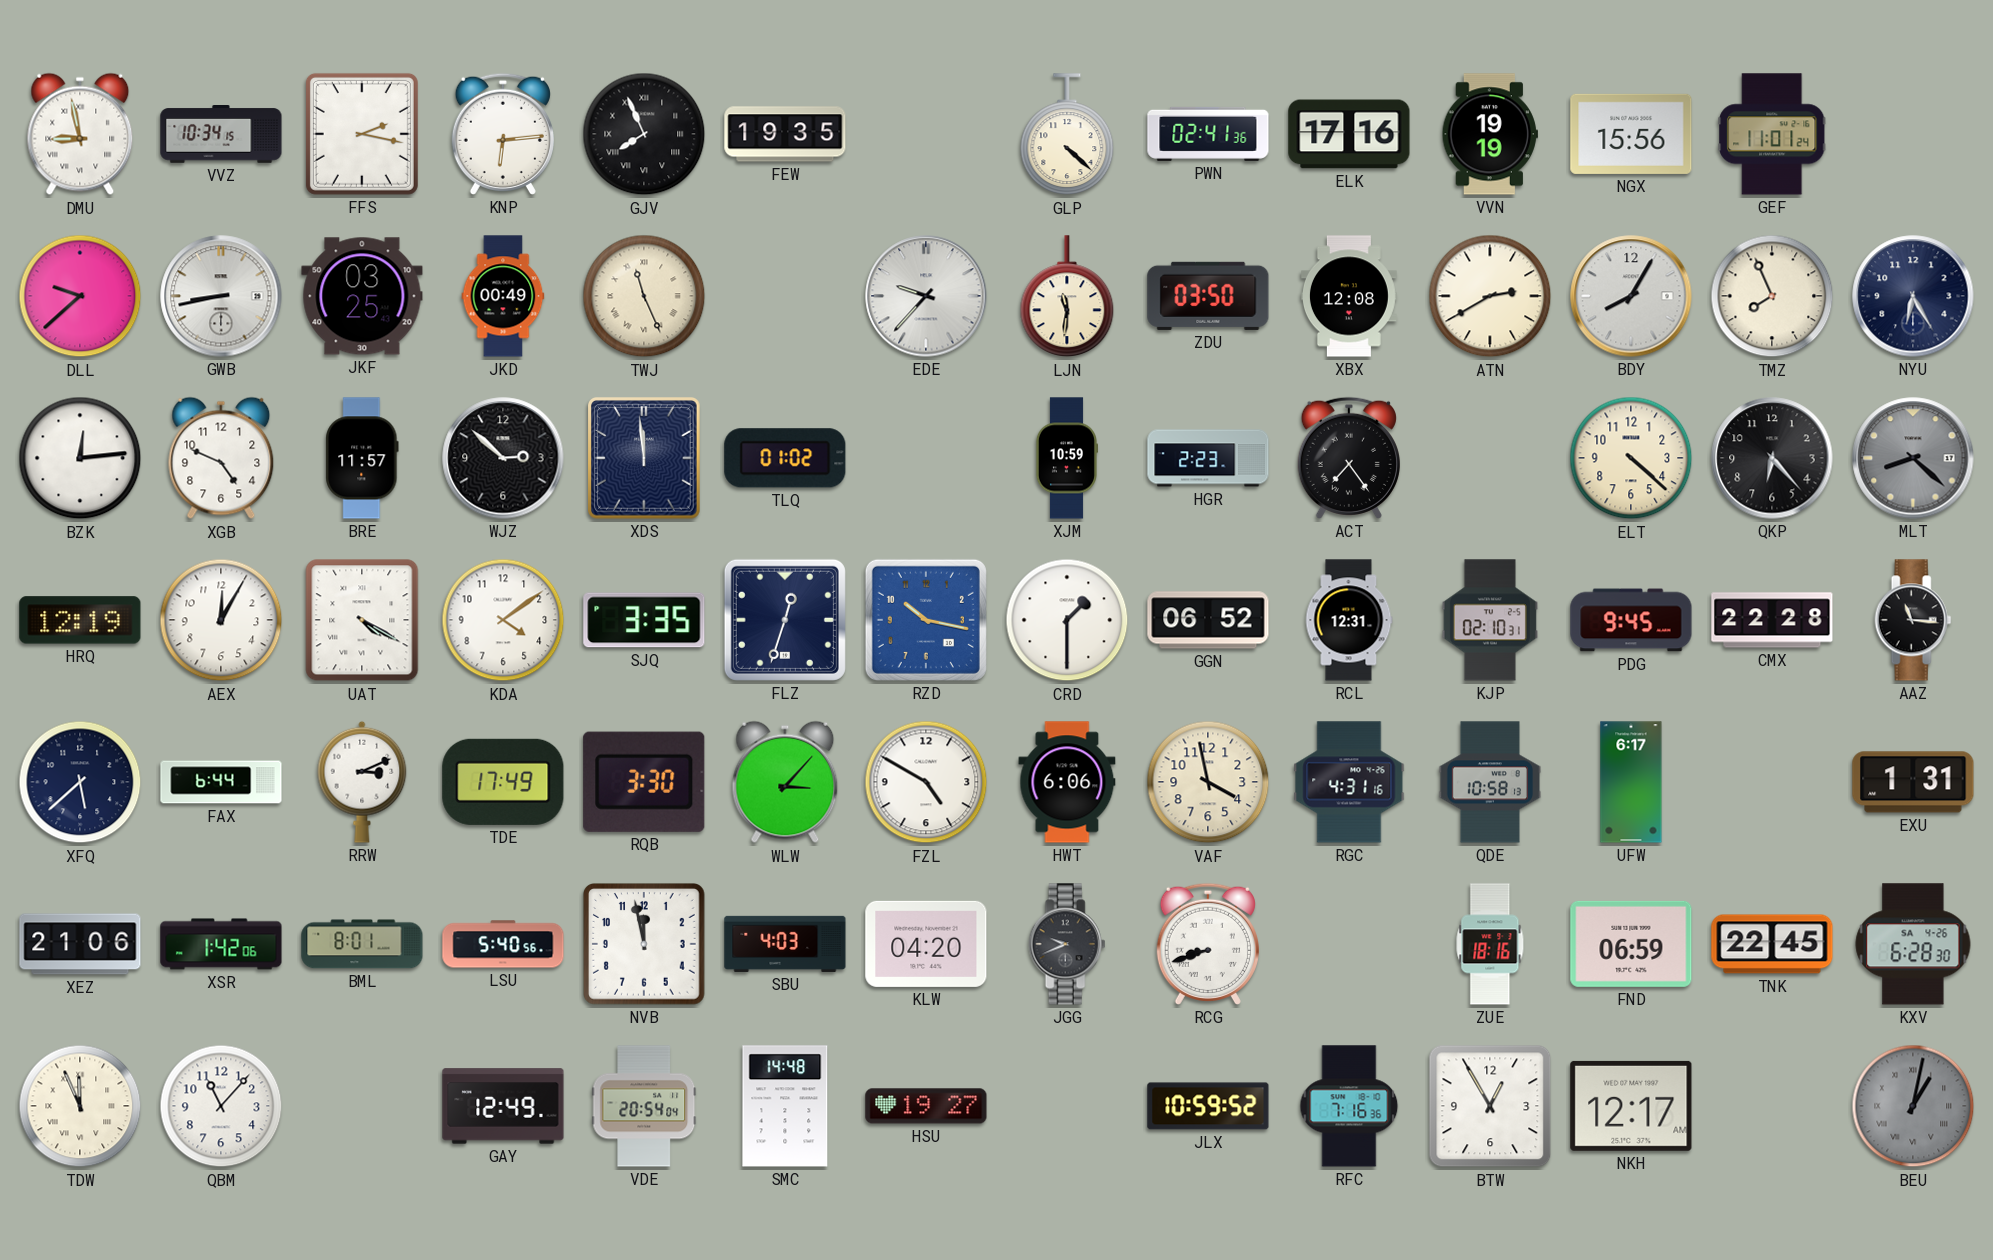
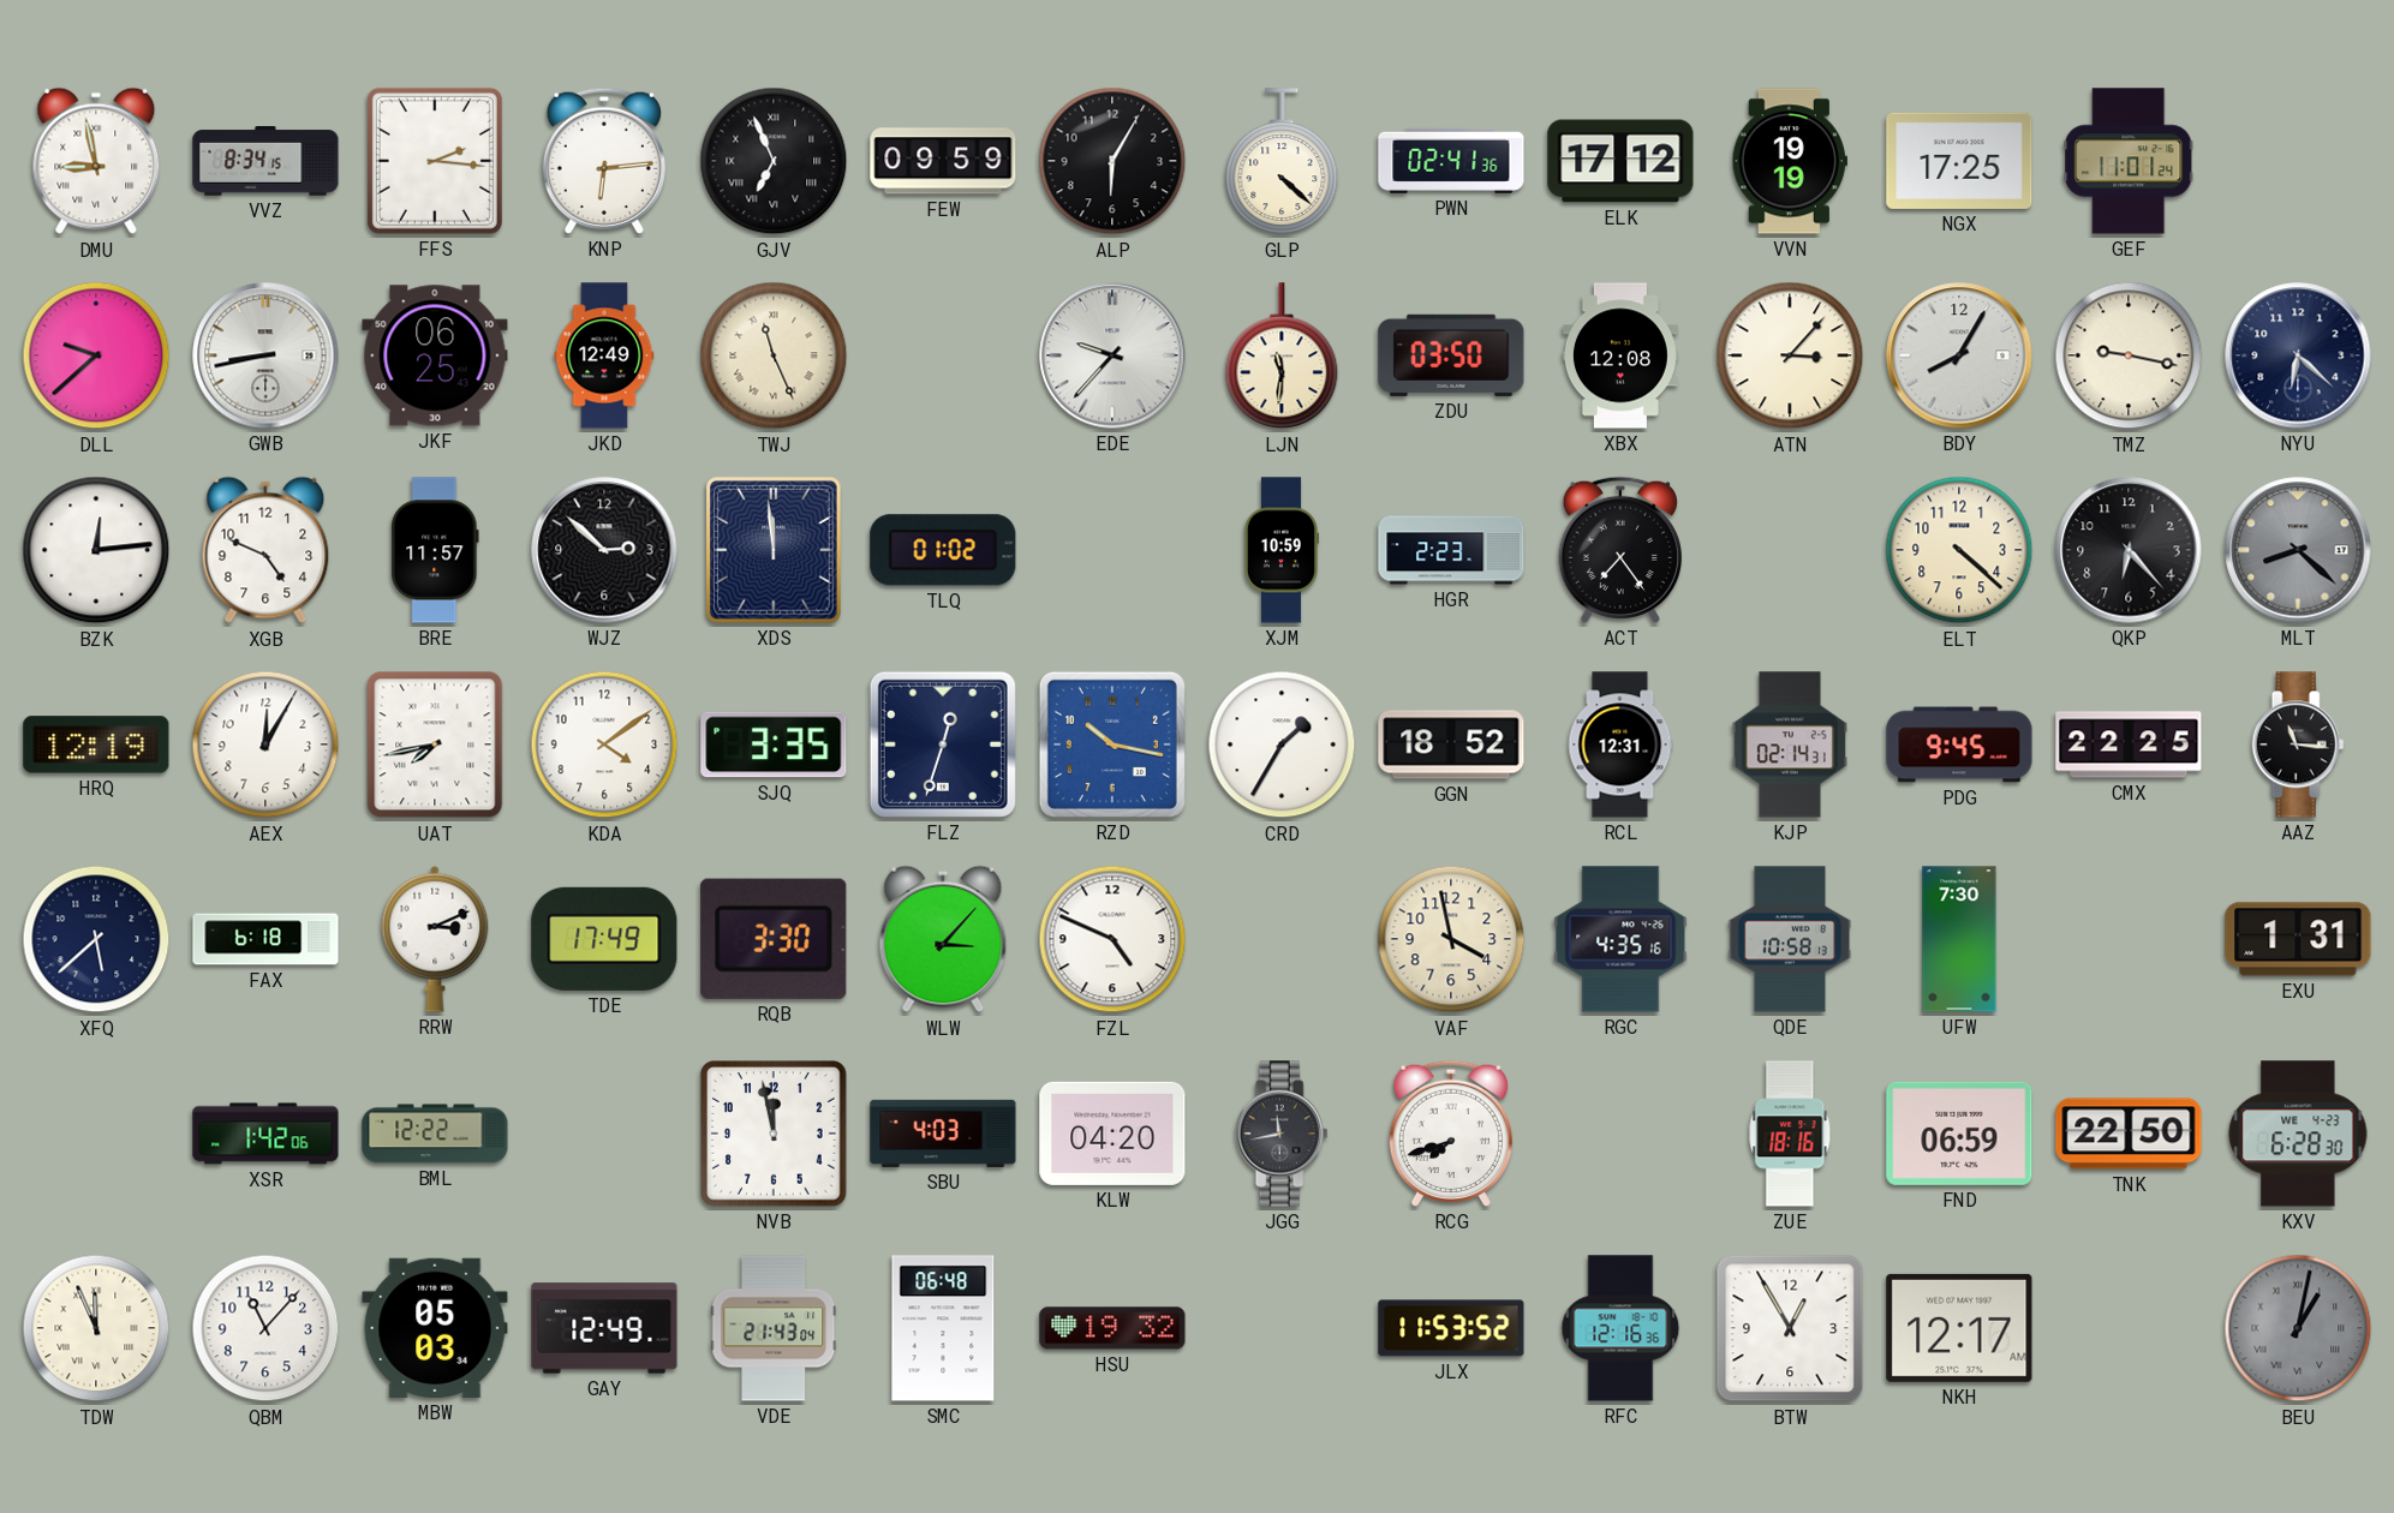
VVZ: 10:34 -> 8:34 (265, 162)
FFS: 2:17 -> 2:16 (435, 161)
GJV: 7:56 -> 6:56 (774, 161)
FEW: 19:35 -> 09:59 (943, 161)
ALP: none -> 6:05 (1112, 161)
ELK: 17:16 -> 17:12 (1620, 161)
NGX: 15:56 -> 17:25 (1959, 161)
JKF: 03:25 -> 06:25 (435, 355)
JKD: 00:49 -> 12:49 (604, 355)
ATN: 2:40 -> 3:07 (1790, 355)
TMZ: 7:56 -> 9:17 (2129, 355)
NYU: 6:25 -> 6:22 (2298, 355)
UAT: 4:20 -> 7:43 (435, 744)
CRD: 1:30 -> 1:35 (1282, 744)
GGN: 06:52 -> 18:52 (1451, 744)
KJP: 02:10 -> 02:14 (1790, 744)
CMX: 22:28 -> 22:25 (2129, 744)
FAX: 6:44 -> 6:18 (265, 939)
FZL: 4:50 -> 4:49 (1112, 939)
HWT: 6:06 -> none (1067, 782)
RGC: 4:31 -> 4:35 (1620, 939)
UFW: 6:17 -> 7:30 (1959, 939)
XEZ: 21:06 -> none (80, 944)
BML: 8:01 -> 12:22 (435, 1134)
LSU: 5:40 -> none (503, 944)
JGG: 9:41 -> 11:43 (1282, 1134)
RCG: 8:42 -> 7:42 (1451, 1134)
TNK: 22:45 -> 22:50 (2129, 1134)
KXV date: SA 4-26 -> WE 4-23 (2298, 1134)
MBW: none -> 05:03 (435, 1328)
VDE: 20:54 -> 21:43 (774, 1328)
SMC: 14:48 -> 06:48 (943, 1328)
HSU: 19:27 -> 19:32 (1112, 1328)
JLX: 10:59 -> 11:53 (1451, 1328)
RFC: 7:16 -> 12:16 (1620, 1328)
